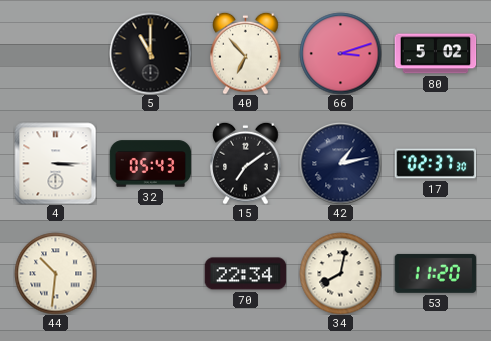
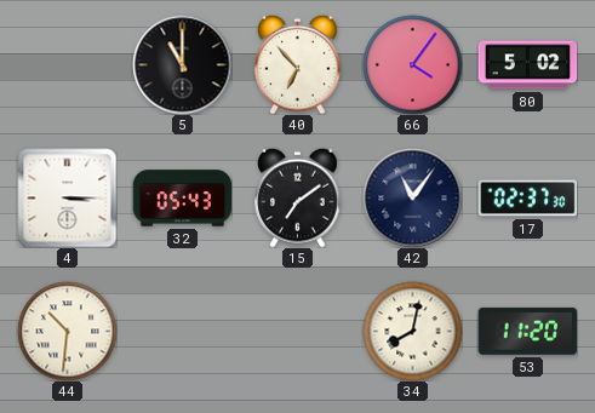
66: 3:12 -> 4:06 (412, 64)
42: 1:13 -> 11:06 (412, 197)
70: 22:34 -> none (245, 274)
